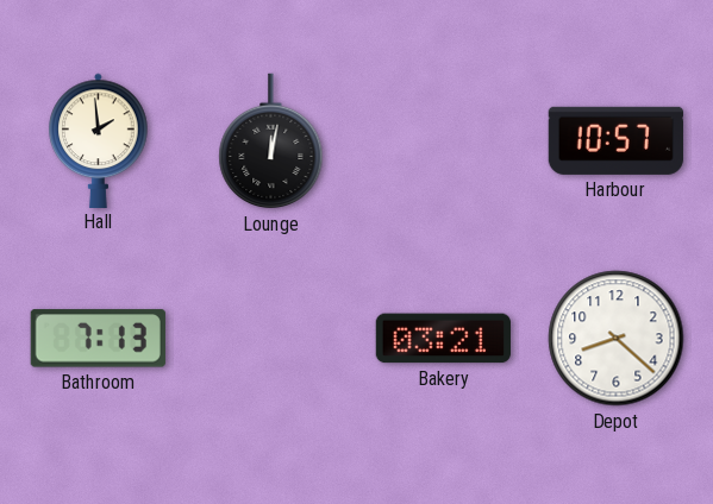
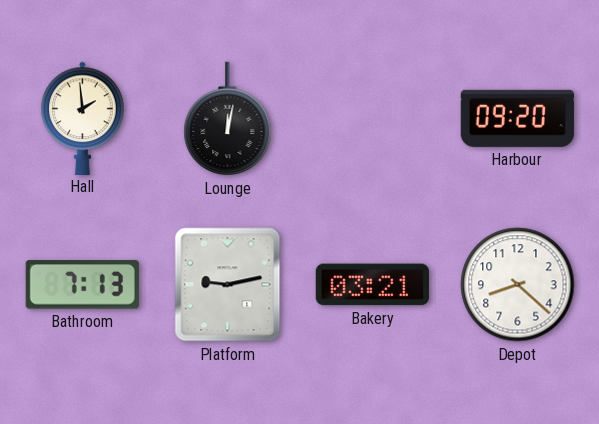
Harbour: 10:57 -> 09:20 (517, 118)
Platform: none -> 9:13 (228, 285)
